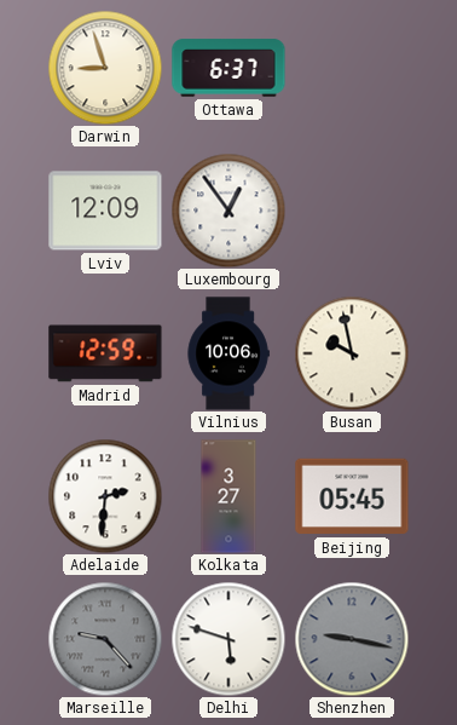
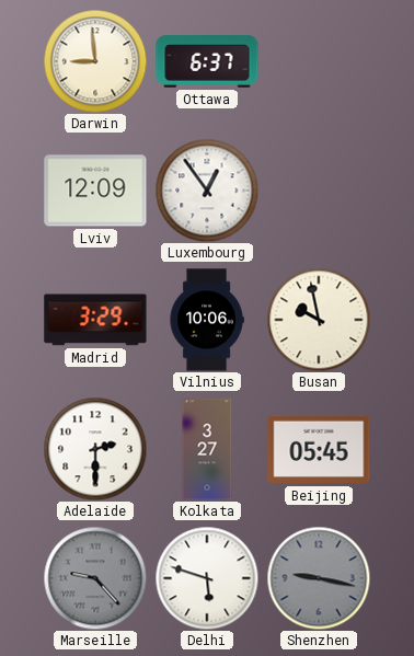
Darwin: 8:57 -> 8:59 (95, 61)
Madrid: 12:59 -> 3:29 (95, 320)
Adelaide: 2:31 -> 2:30 (95, 449)
